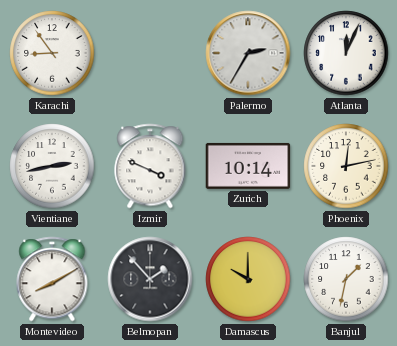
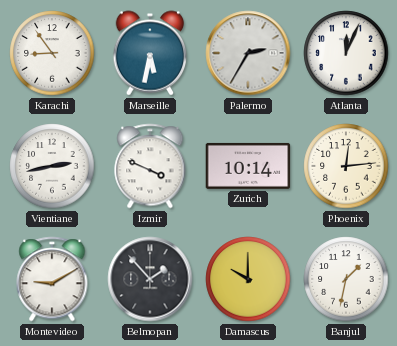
Marseille: none -> 5:32 (150, 53)
Phoenix: 12:13 -> 12:14 (346, 166)
Montevideo: 8:10 -> 9:10 (52, 279)
